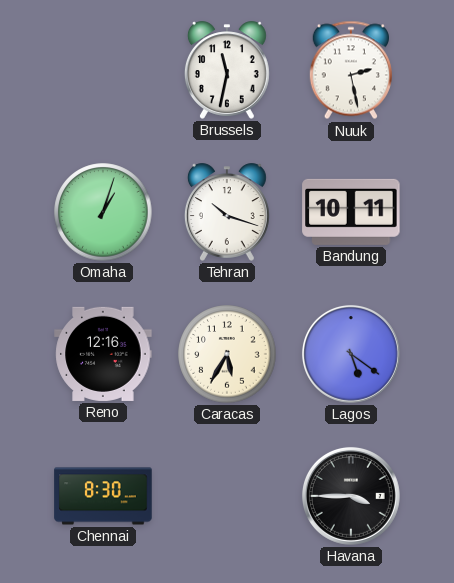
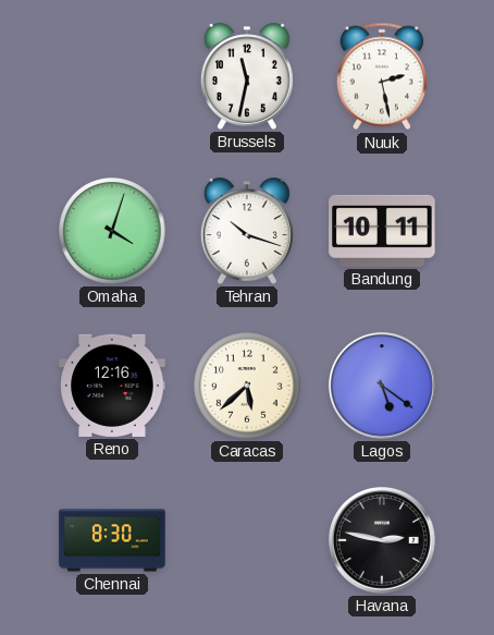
Omaha: 1:03 -> 4:03 (112, 231)
Caracas: 5:35 -> 5:38 (247, 386)
Havana: 3:45 -> 2:47 (382, 540)
